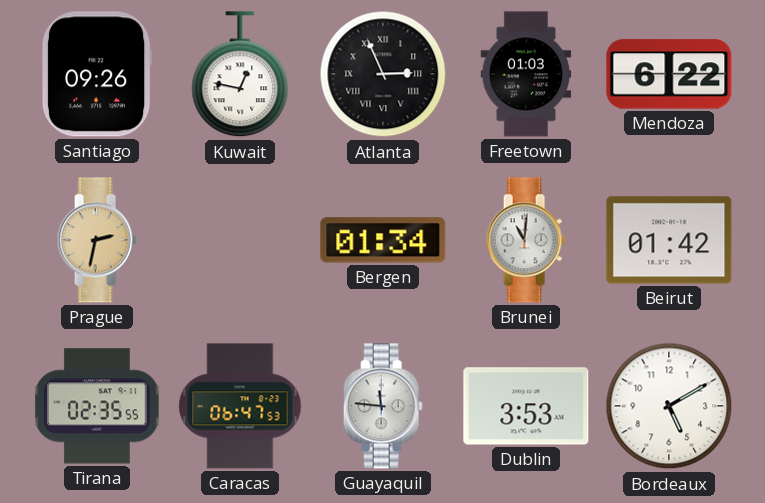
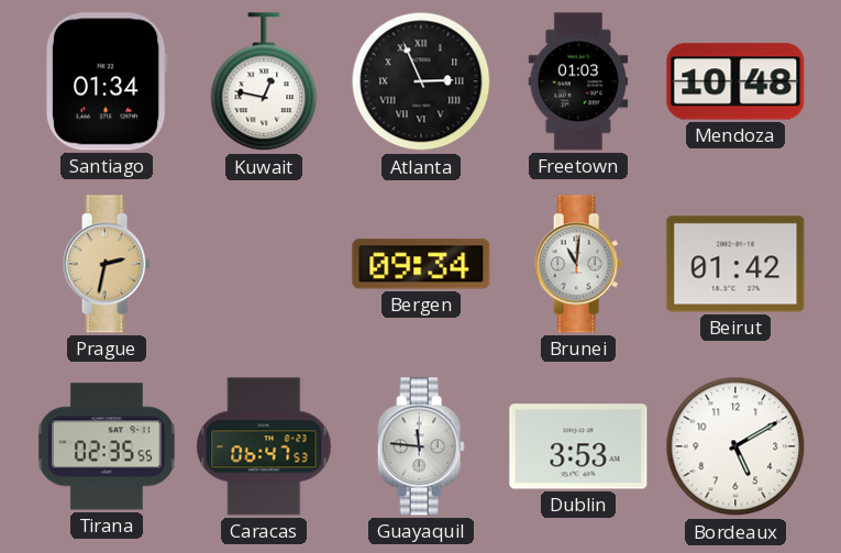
Santiago: 09:26 -> 01:34 (107, 81)
Mendoza: 6:22 -> 10:48 (735, 81)
Bergen: 01:34 -> 09:34 (421, 264)
